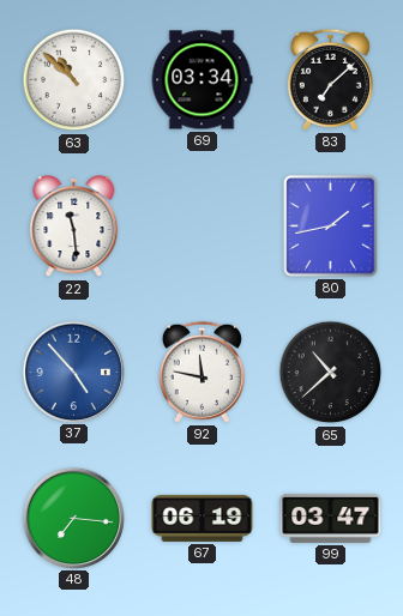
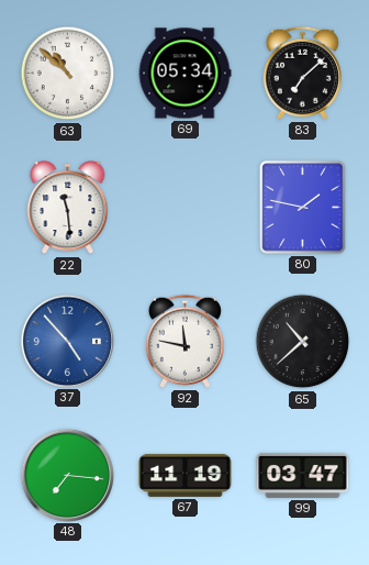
69: 03:34 -> 05:34 (185, 74)
80: 1:43 -> 1:47 (303, 208)
67: 06:19 -> 11:19 (186, 475)
